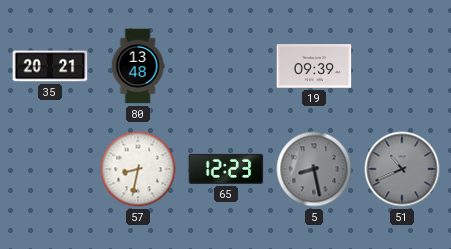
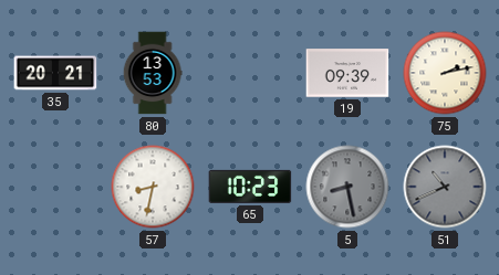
80: 13:48 -> 13:53 (153, 73)
75: none -> 2:13 (445, 73)
65: 12:23 -> 10:23 (250, 187)
